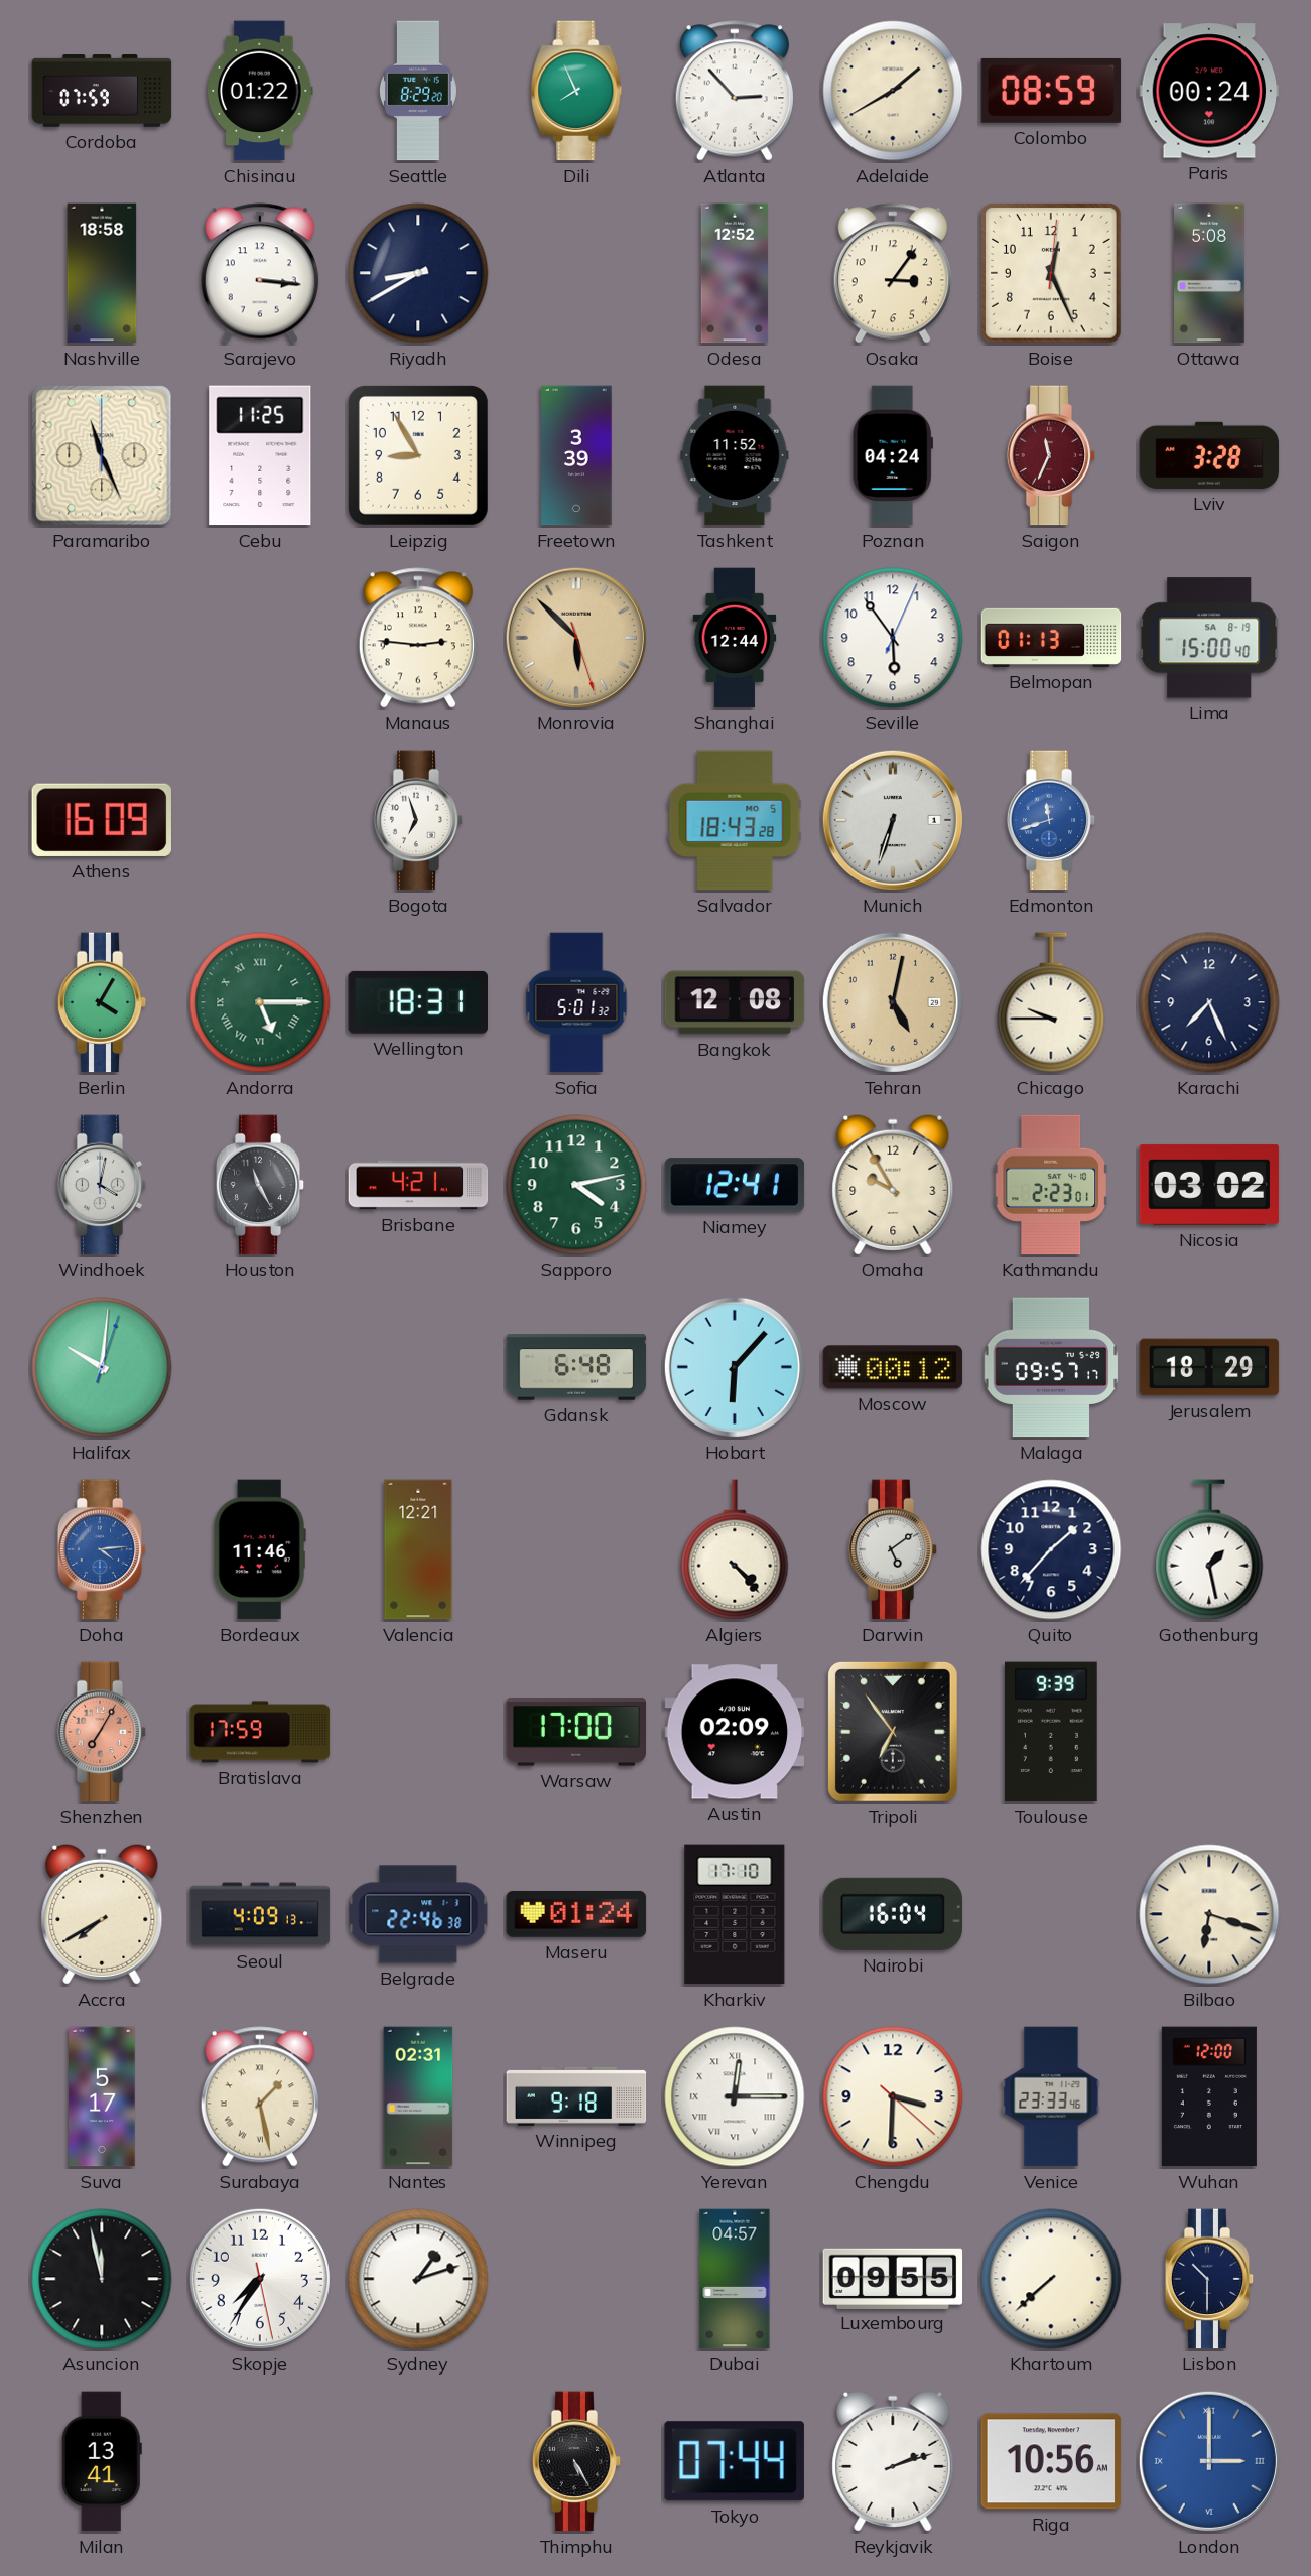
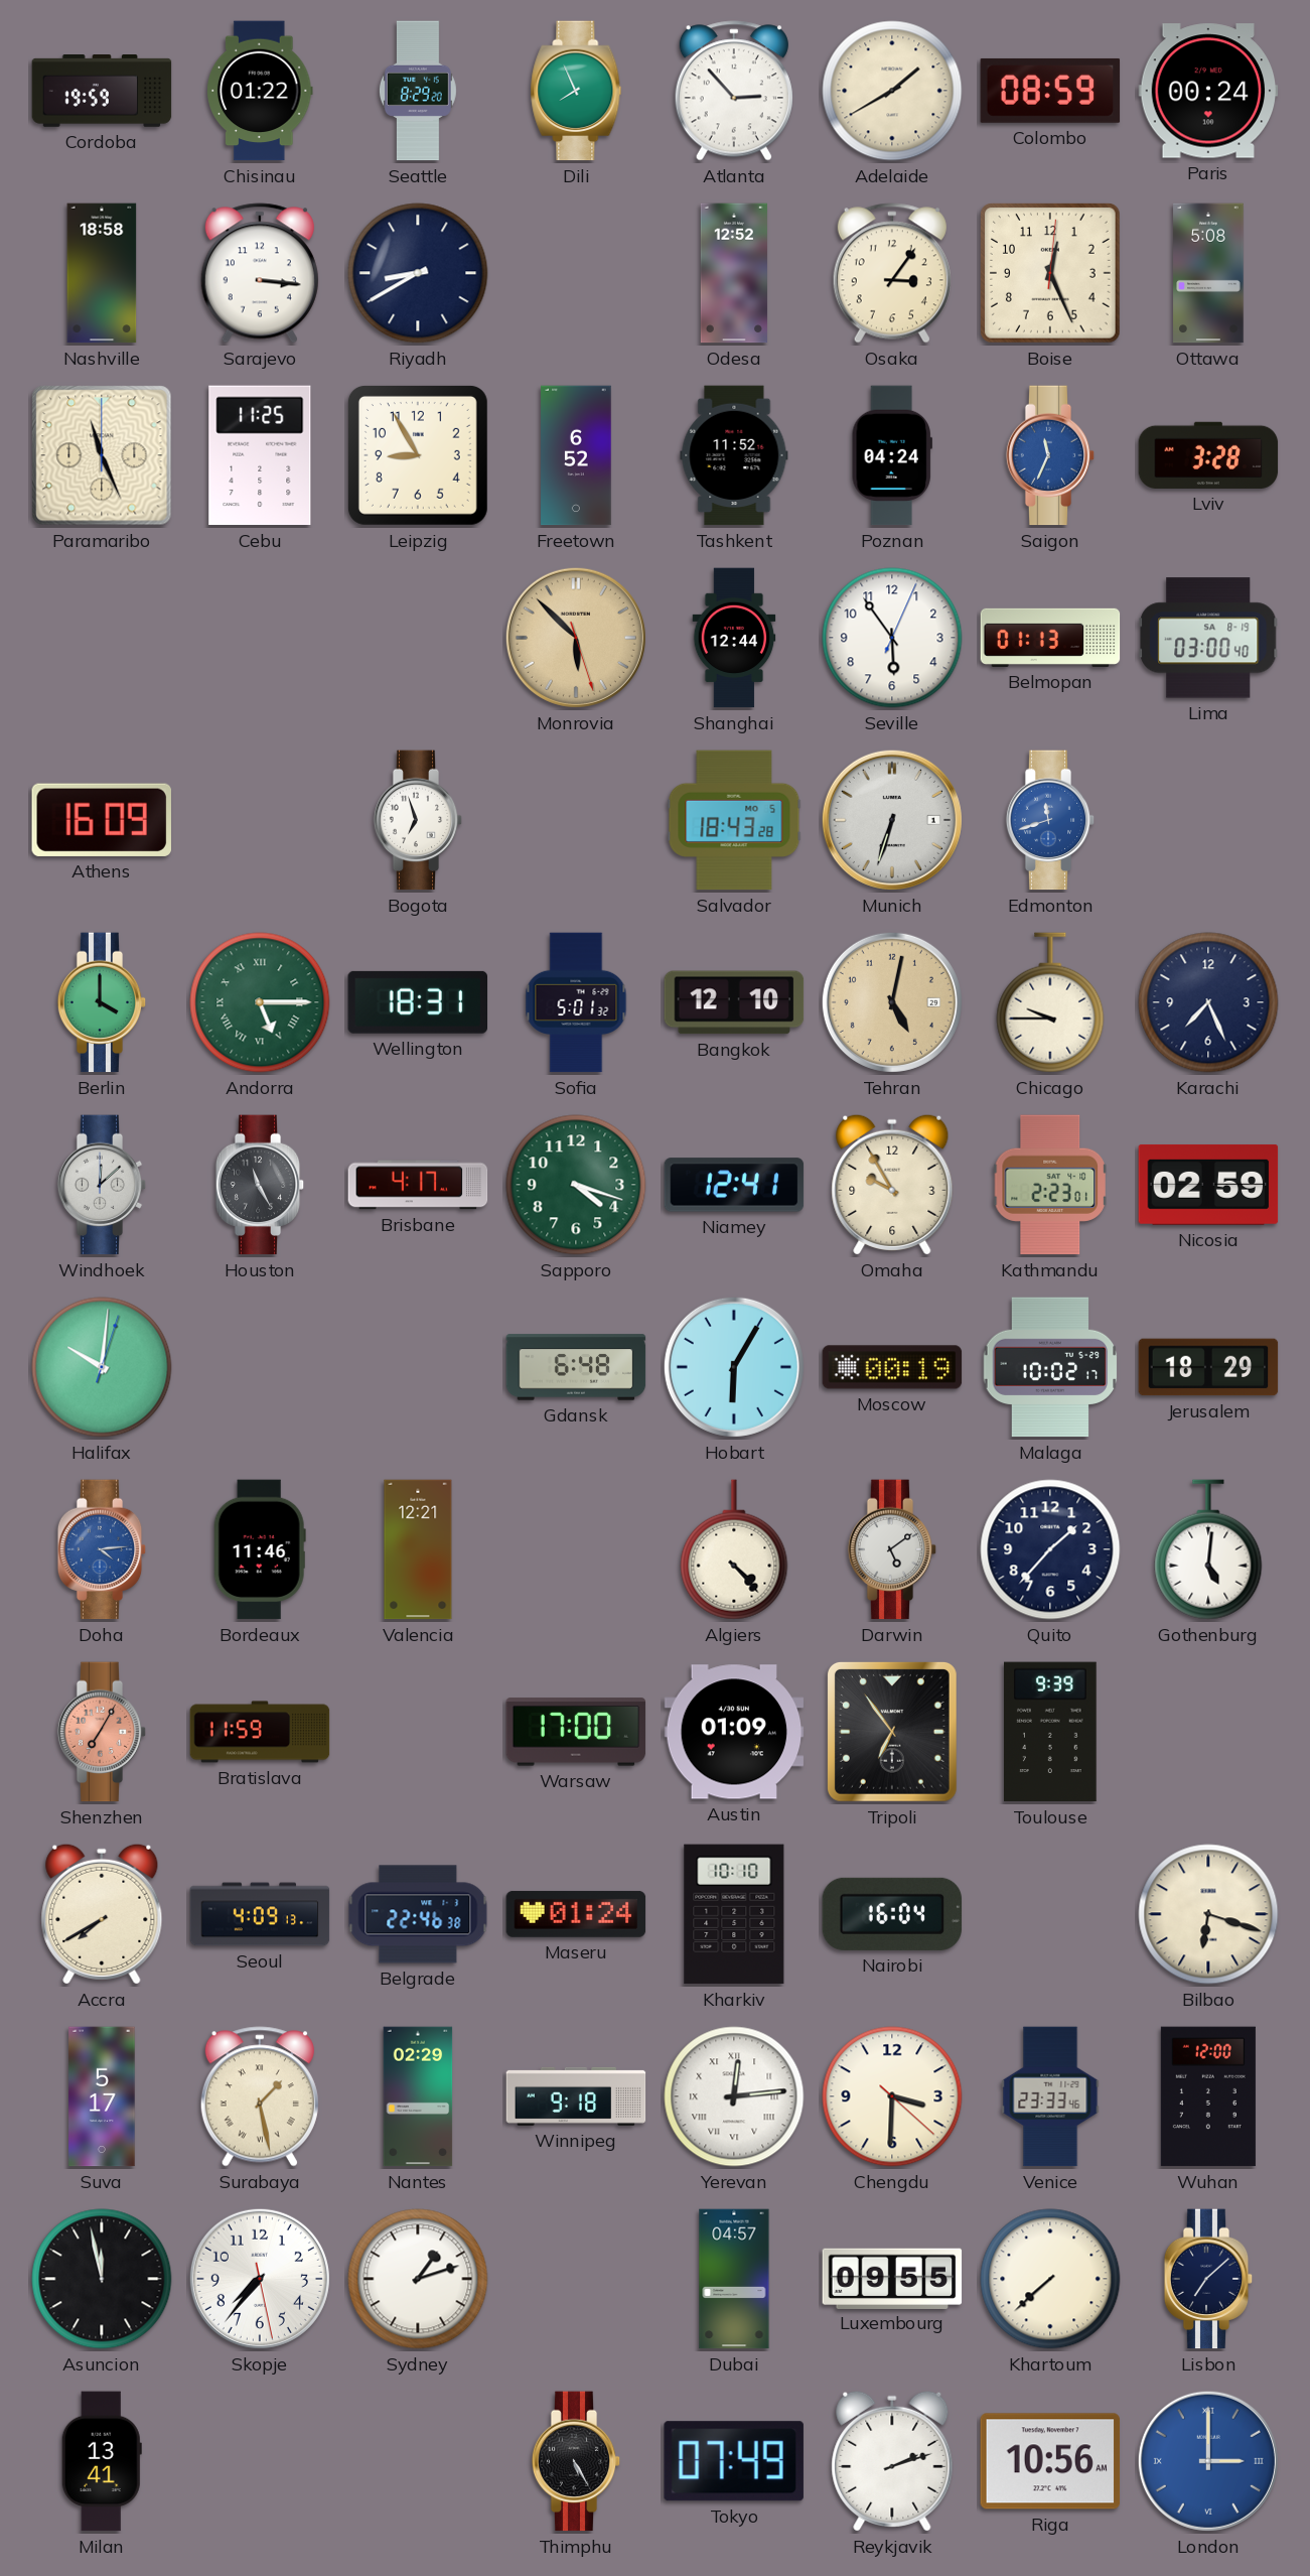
Cordoba: 07:59 -> 19:59 (102, 92)
Freetown: 3:39 -> 6:52 (576, 455)
Saigon dial: burgundy -> blue (1050, 455)
Manaus: 2:46 -> none (418, 638)
Lima: 15:00 -> 03:00 (1209, 638)
Berlin: 4:05 -> 4:00 (102, 1002)
Bangkok: 12:08 -> 12:10 (734, 1002)
Windhoek: 4:02 -> 12:08 (102, 1185)
Brisbane: 4:21 -> 4:17 (418, 1185)
Sapporo: 4:13 -> 4:18 (576, 1185)
Nicosia: 03:02 -> 02:59 (1208, 1185)
Hobart: 6:07 -> 6:05 (734, 1367)
Moscow: 00:12 -> 00:19 (892, 1367)
Malaga: 09:57 -> 10:02 (1050, 1367)
Gothenburg: 1:28 -> 5:01 (1208, 1549)
Bratislava: 17:59 -> 11:59 (260, 1732)
Austin: 02:09 -> 01:09 (734, 1732)
Kharkiv: 17:10 -> 10:10 (734, 1914)
Nantes: 02:31 -> 02:29 (418, 2096)
Yerevan: 12:15 -> 12:14 (734, 2096)
Skopje: 7:35 -> 7:36 (260, 2279)
Lisbon: 10:30 -> 7:08 (1208, 2279)
Tokyo: 07:44 -> 07:49 (734, 2461)
